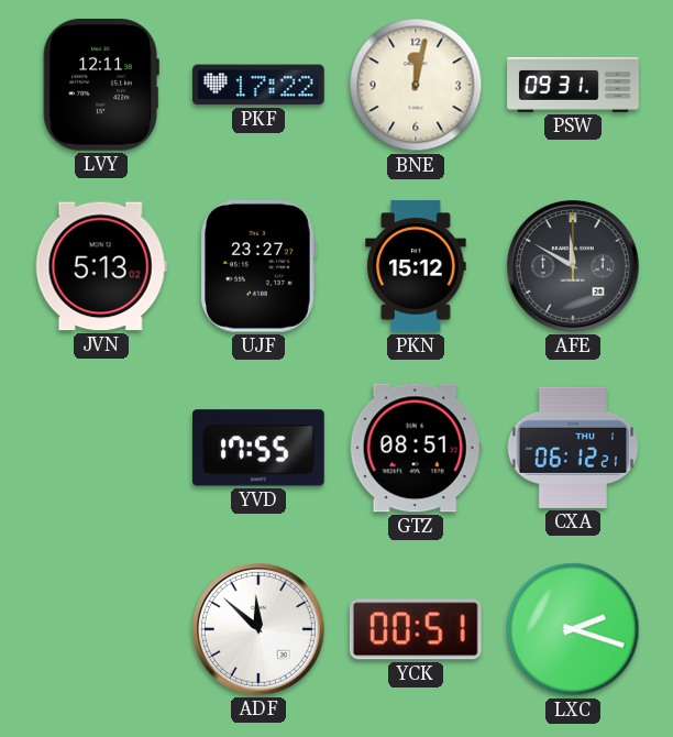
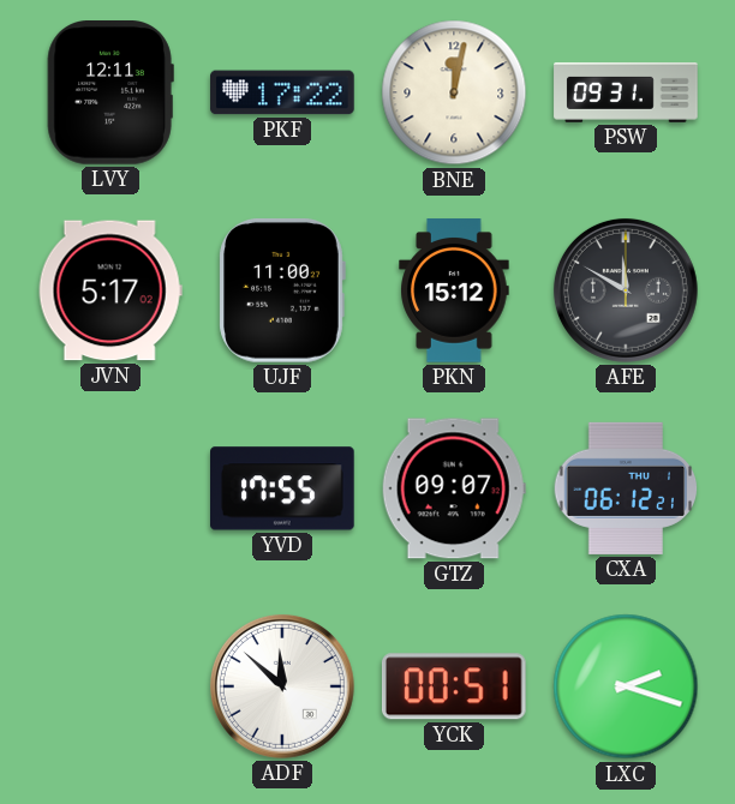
JVN: 5:13 -> 5:17 (110, 290)
UJF: 23:27 -> 11:00 (282, 290)
GTZ: 08:51 -> 09:07 (454, 488)
